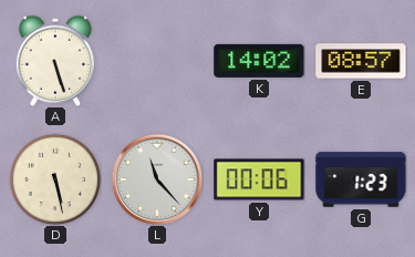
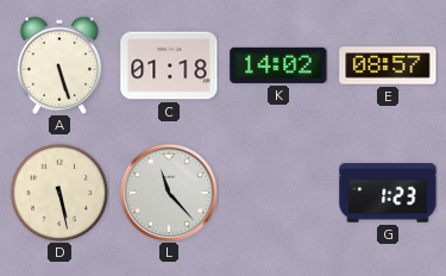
C: none -> 01:18 (169, 65)
Y: 00:06 -> none (259, 179)
